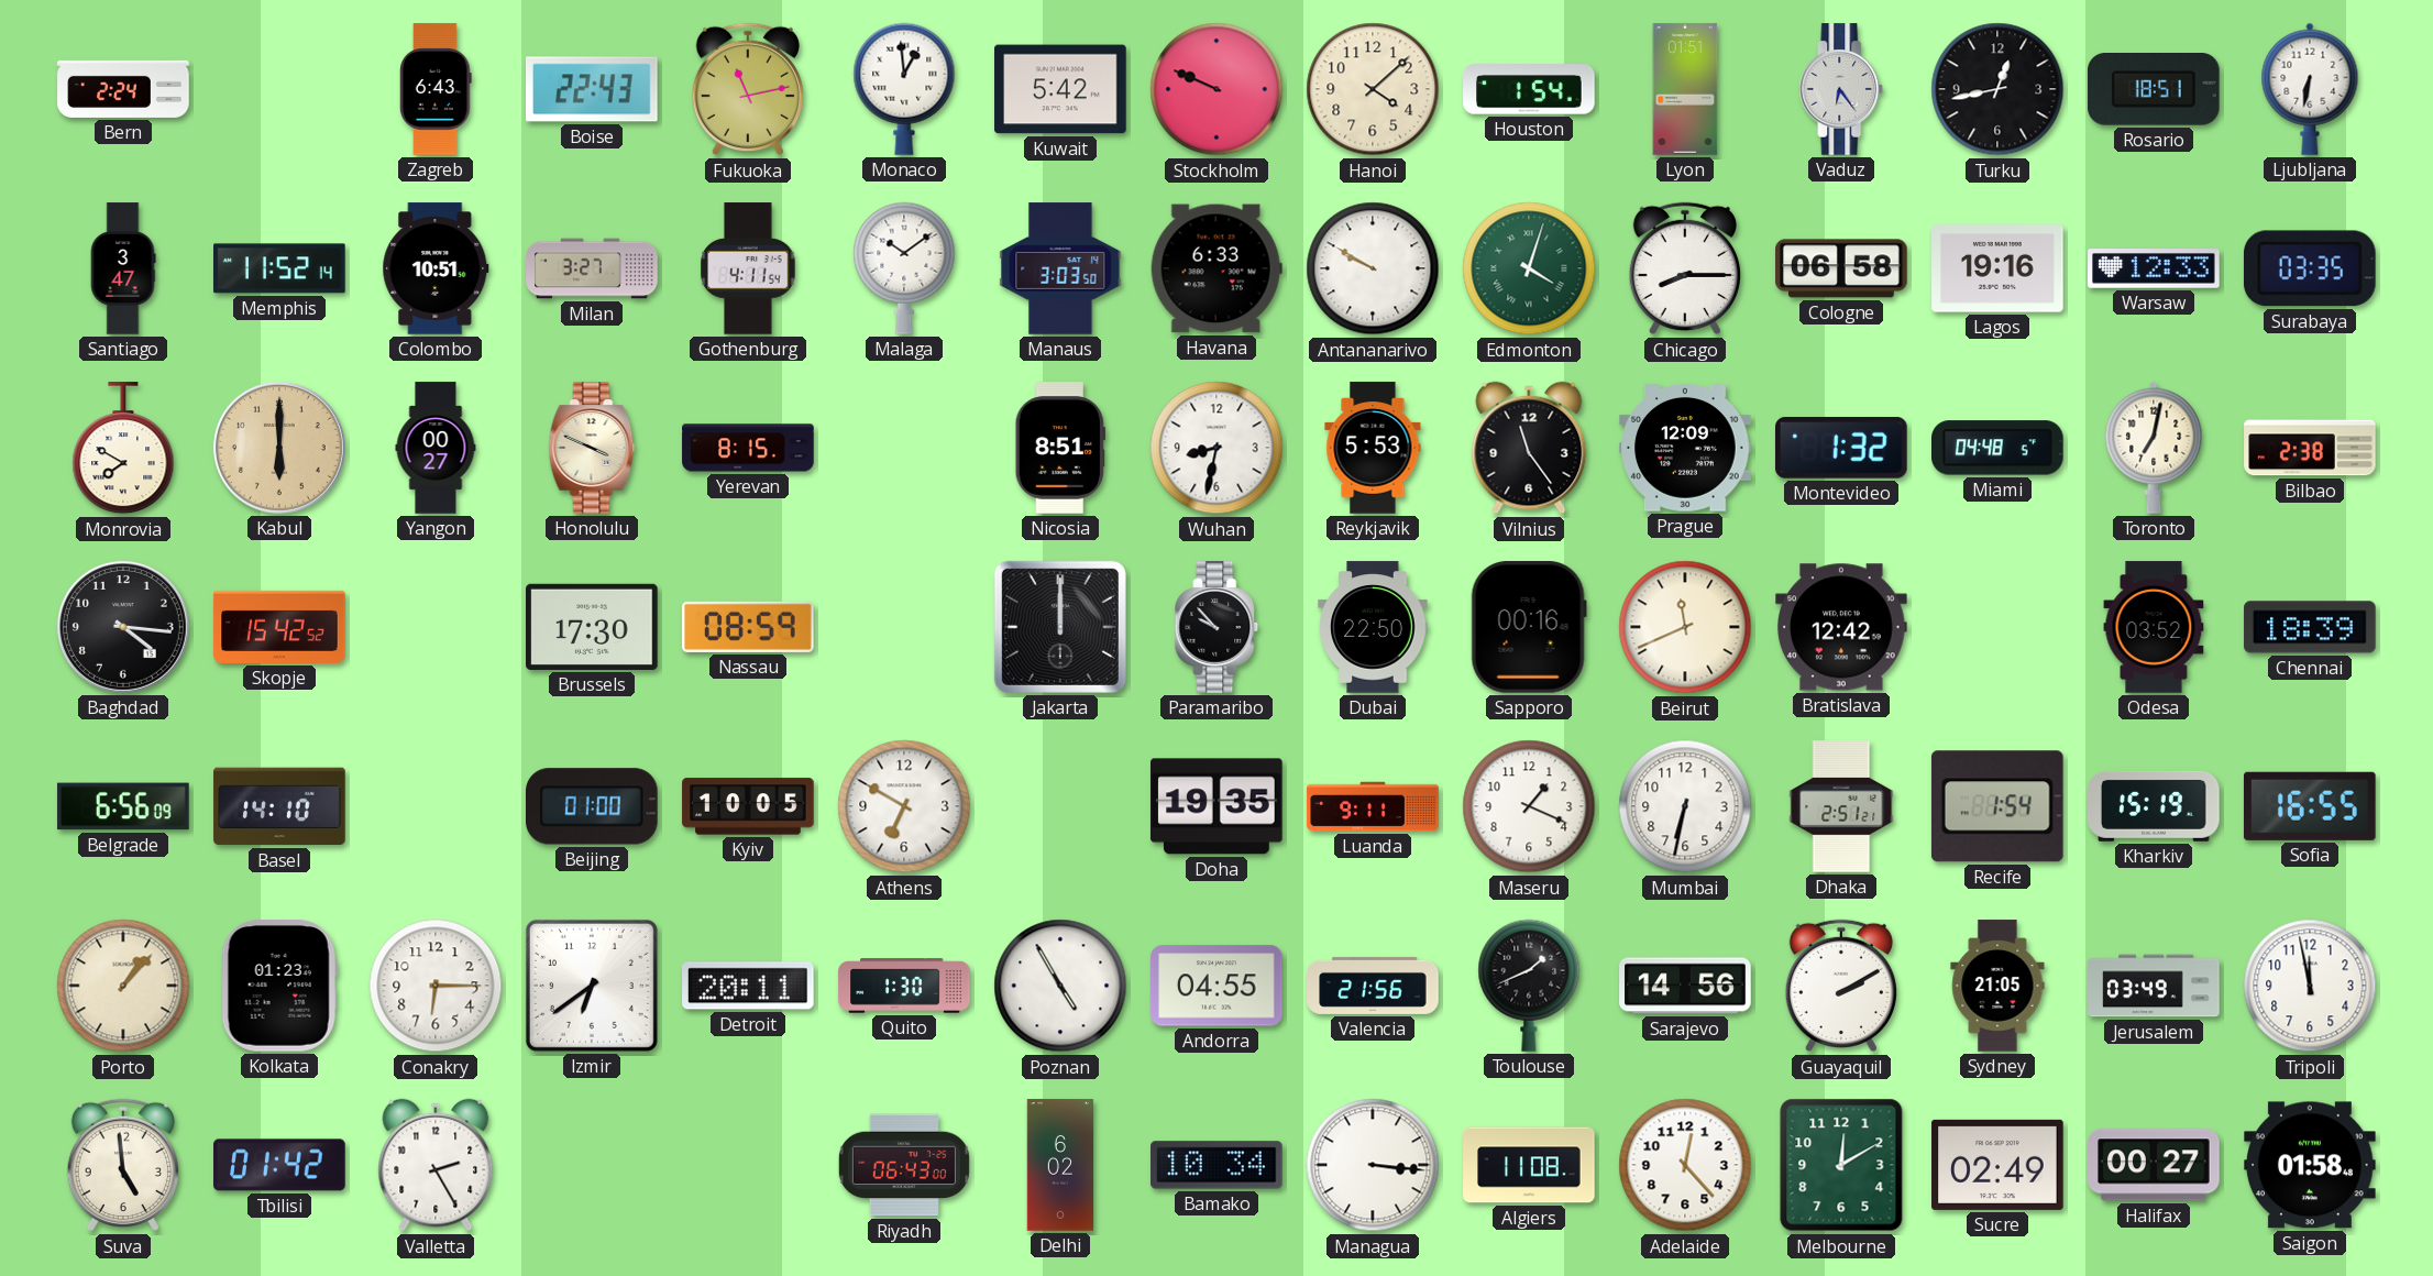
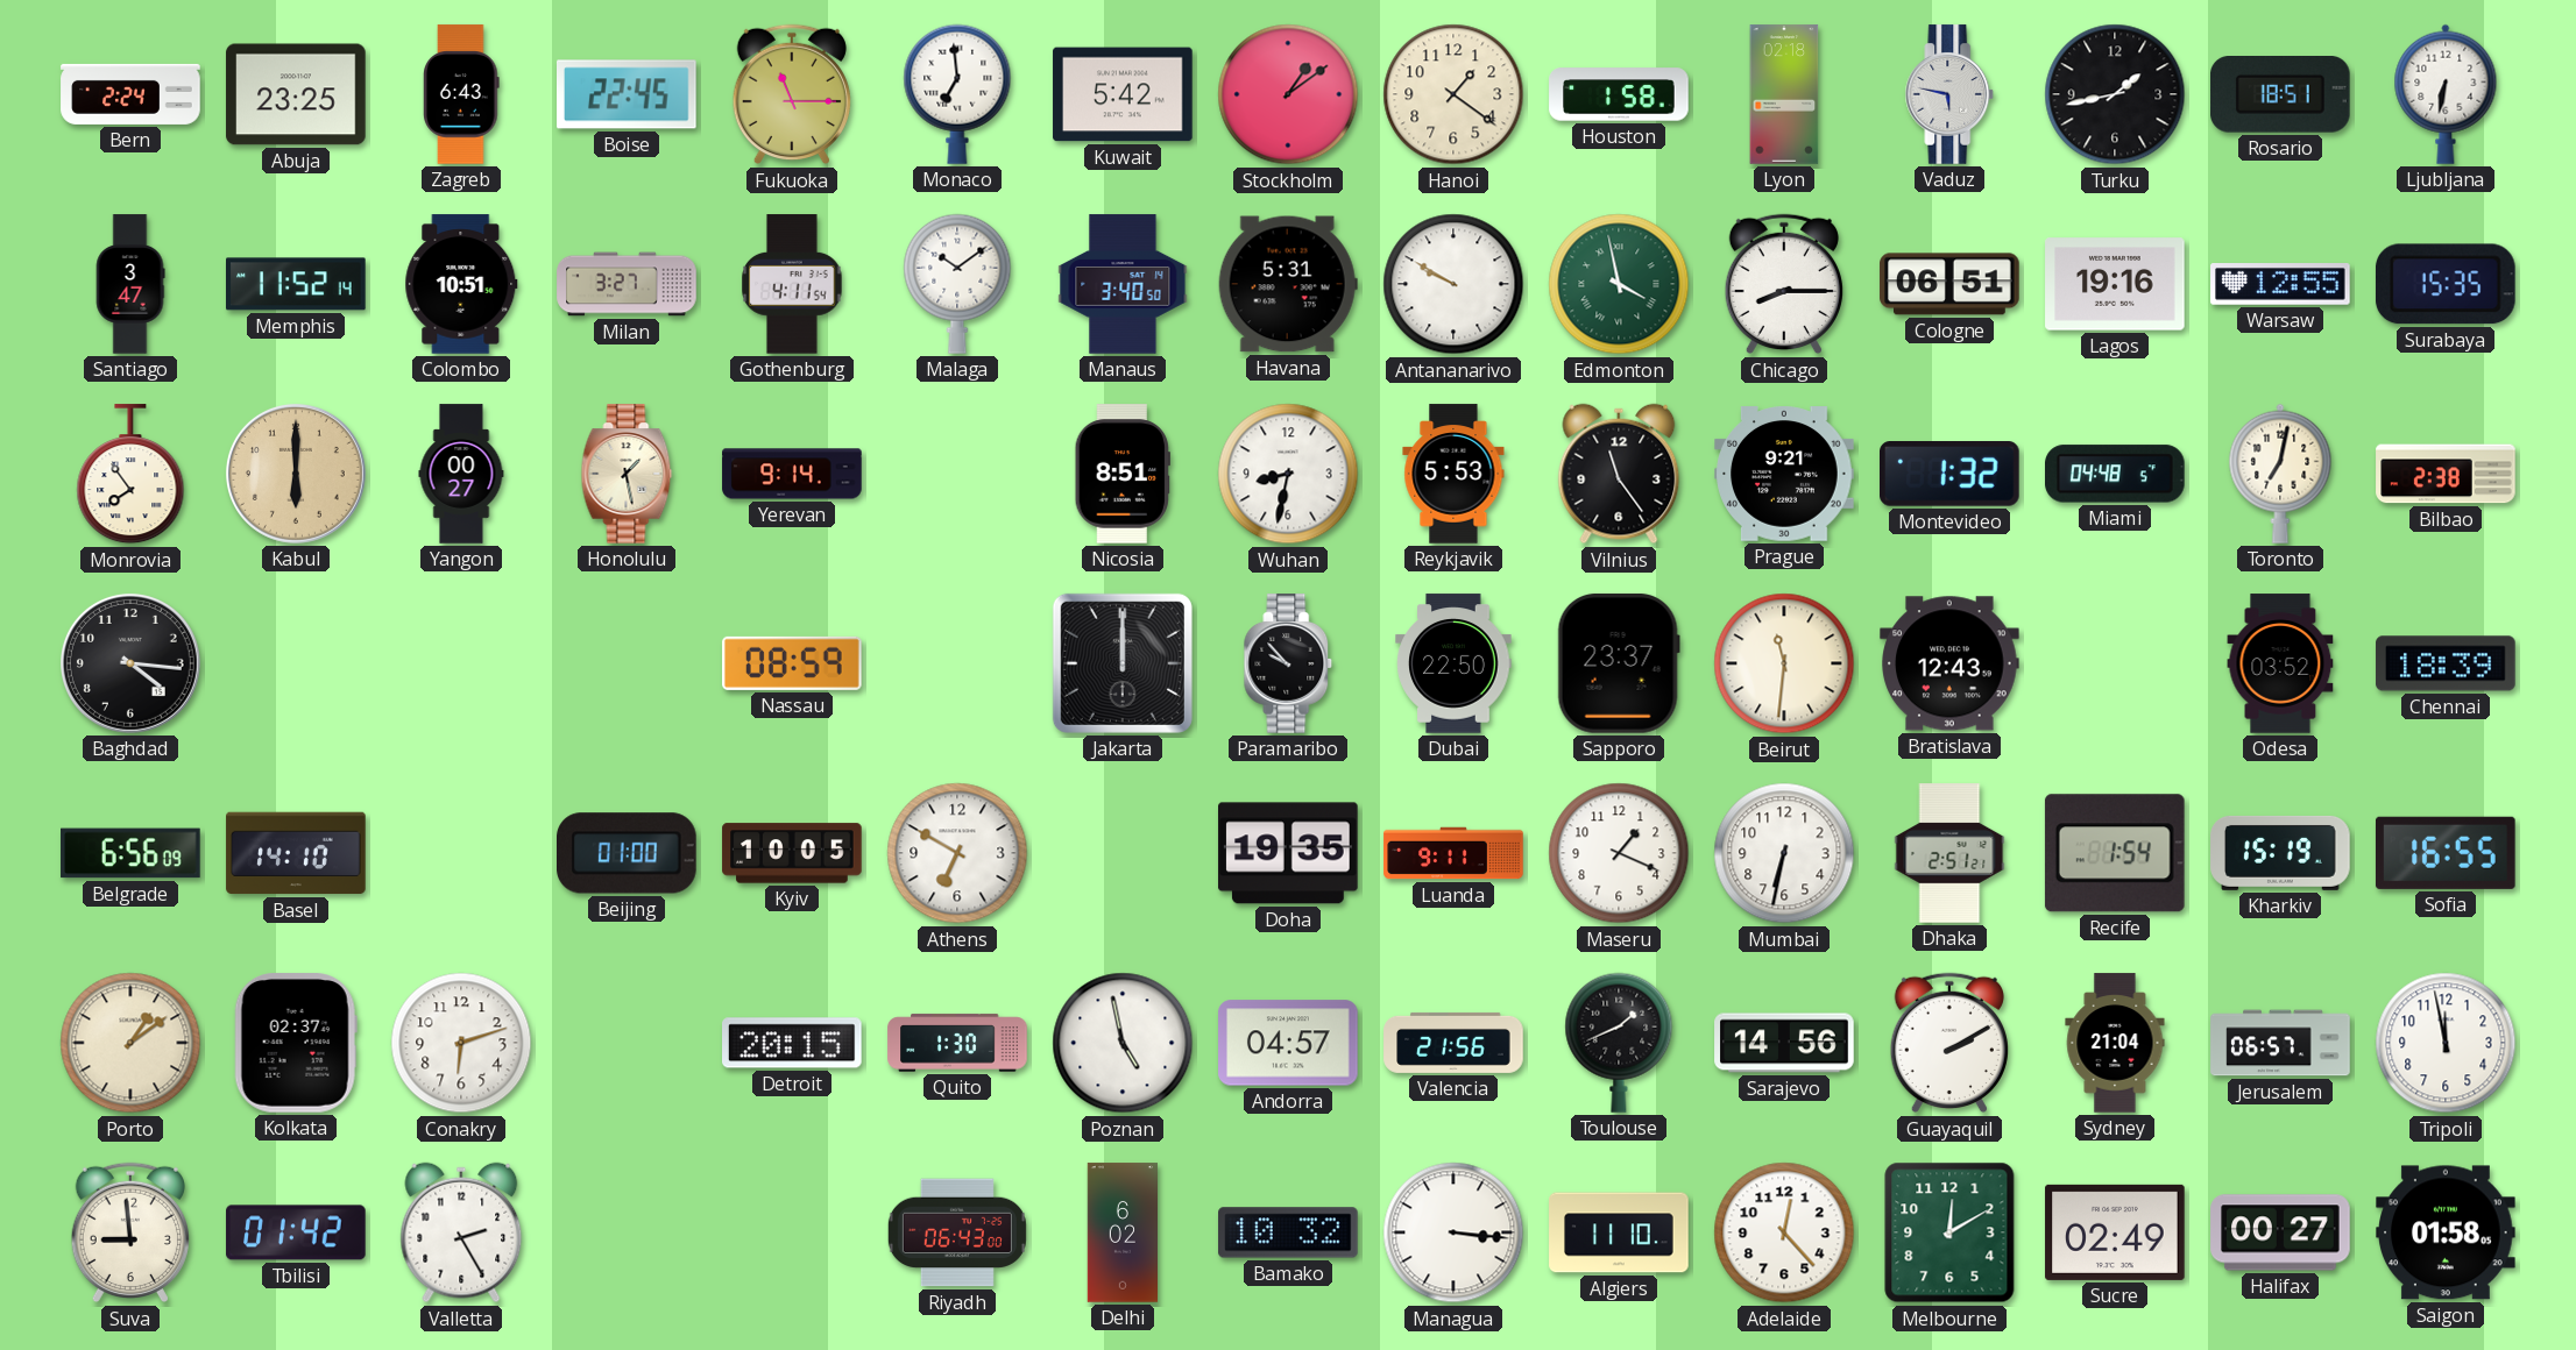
Abuja: none -> 23:25 (296, 94)
Boise: 22:43 -> 22:45 (628, 94)
Fukuoka: 11:13 -> 11:15 (791, 94)
Monaco: 12:59 -> 6:59 (957, 94)
Stockholm: 9:49 -> 1:09 (1288, 94)
Hanoi: 4:08 -> 1:21 (1453, 94)
Houston: 1:54 -> 1:58 (1619, 94)
Lyon: 01:51 -> 02:18 (1784, 94)
Vaduz: 6:24 -> 5:47 (1949, 94)
Turku: 12:43 -> 1:43 (2115, 94)
Manaus: 3:03 -> 3:40 (1123, 284)
Havana: 6:33 -> 5:31 (1288, 284)
Edmonton: 4:03 -> 3:58 (1619, 284)
Cologne: 06:58 -> 06:51 (1949, 284)
Warsaw: 12:33 -> 12:55 (2280, 285)
Surabaya: 03:35 -> 15:35 (2446, 284)
Monrovia: 7:50 -> 7:54 (130, 475)
Honolulu: 3:49 -> 1:28 (627, 474)
Yerevan: 8:15 -> 9:14 (792, 474)
Prague: 12:09 -> 9:21 (1784, 474)
Skopje: 15:42 -> none (279, 627)
Brussels: 17:30 -> none (592, 627)
Sapporo: 00:16 -> 23:37 (1619, 665)
Beirut: 11:41 -> 11:31 (1784, 663)
Bratislava: 12:42 -> 12:43 (1949, 663)
Porto: 1:07 -> 1:09 (130, 1043)
Kolkata: 01:23 -> 02:37 (296, 1043)
Conakry: 6:15 -> 6:12 (461, 1043)
Izmir: 6:39 -> none (592, 986)
Detroit: 20:11 -> 20:15 (793, 1043)
Poznan: 4:55 -> 4:58 (1123, 1043)
Andorra: 04:55 -> 04:57 (1288, 1043)
Sydney: 21:05 -> 21:04 (2115, 1043)
Jerusalem: 03:49 -> 06:57 (2280, 1043)
Suva: 4:59 -> 8:59 (129, 1232)
Bamako: 10:34 -> 10:32 (1288, 1232)
Algiers: 11:08 -> 11:10 (1619, 1232)
Saigon: 01:58:48 -> 01:58:05 (2446, 1232)
